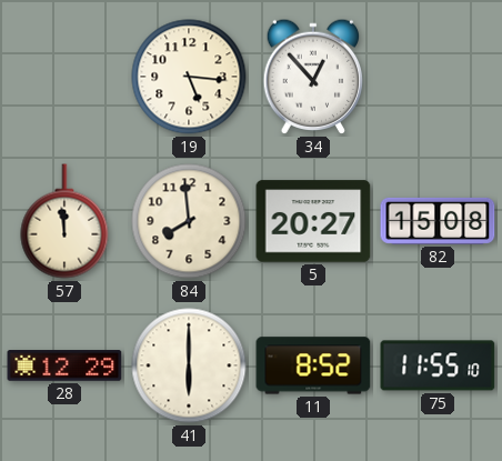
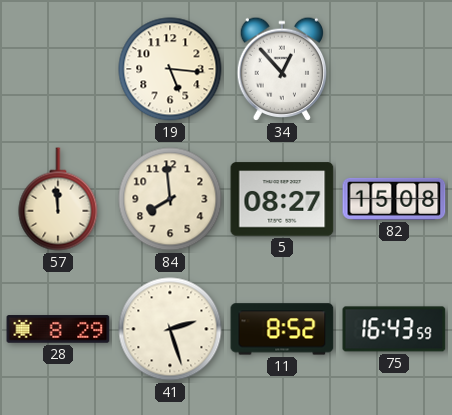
5: 20:27 -> 08:27 (282, 199)
28: 12:29 -> 8:29 (58, 329)
41: 6:00 -> 2:27 (170, 329)
75: 11:55 -> 16:43 (394, 329)
